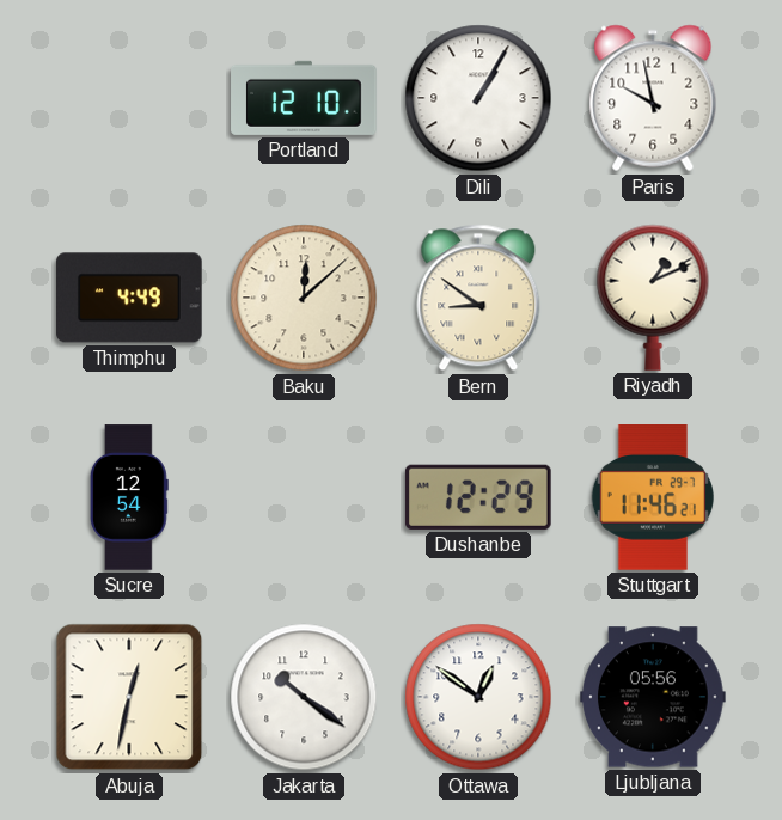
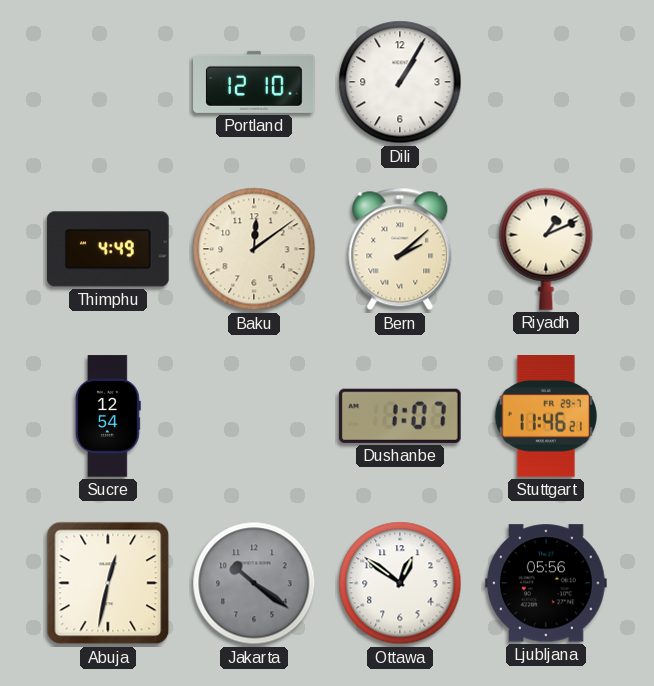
Paris: 9:58 -> none (653, 98)
Baku: 12:08 -> 12:09 (254, 249)
Bern: 8:51 -> 2:08 (400, 249)
Dushanbe: 12:29 -> 1:07 (400, 416)
Jakarta dial: white -> grey (254, 583)
